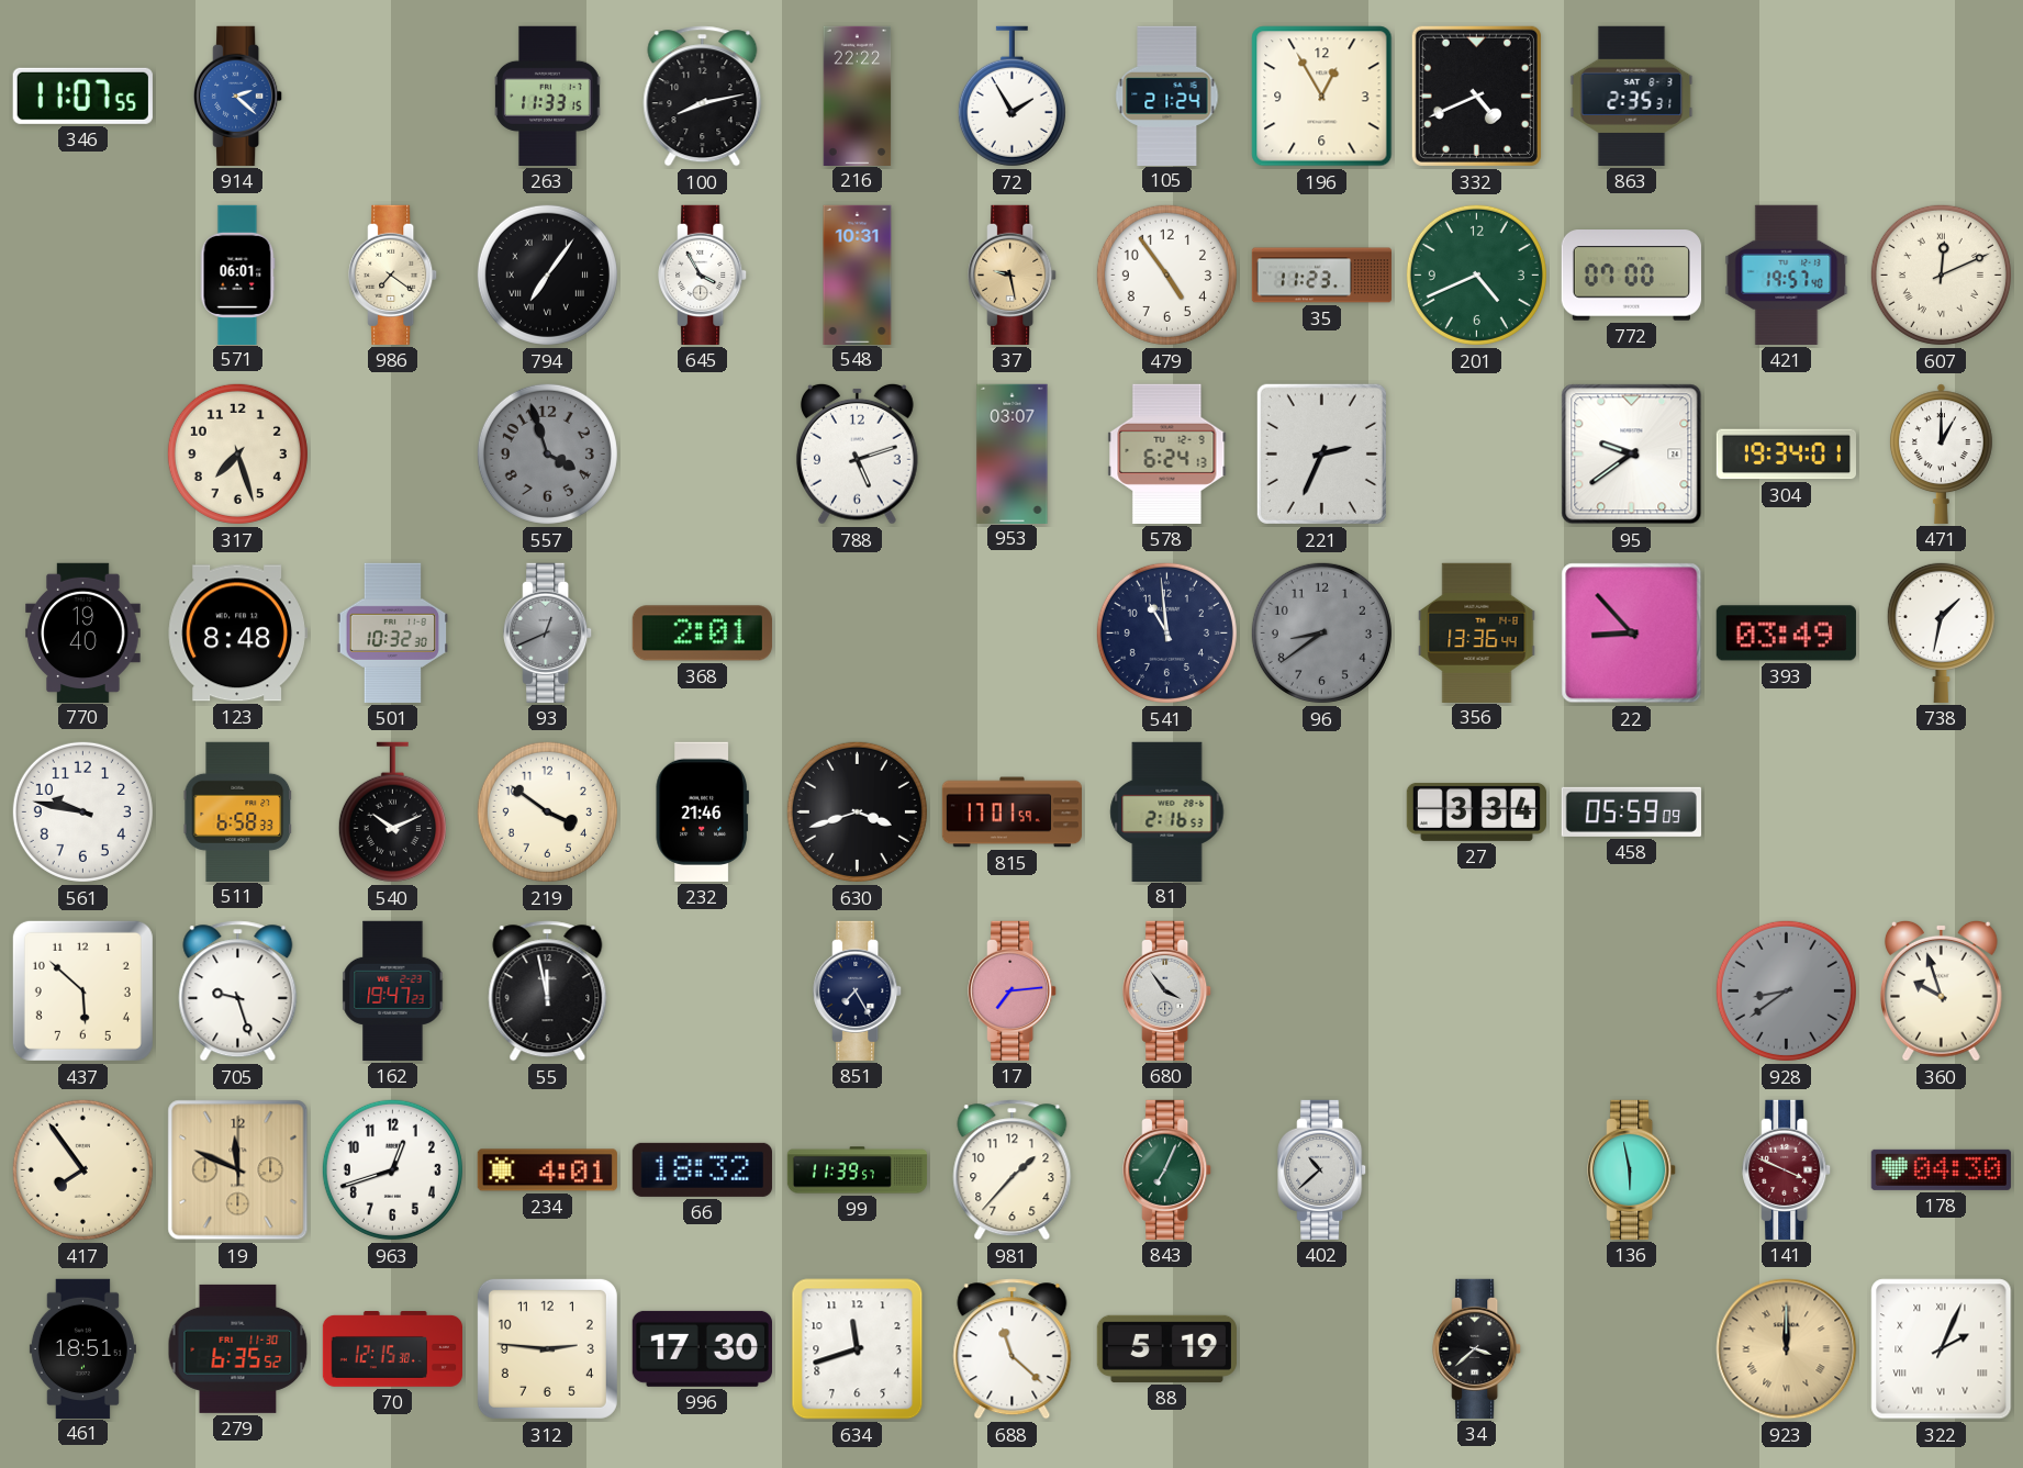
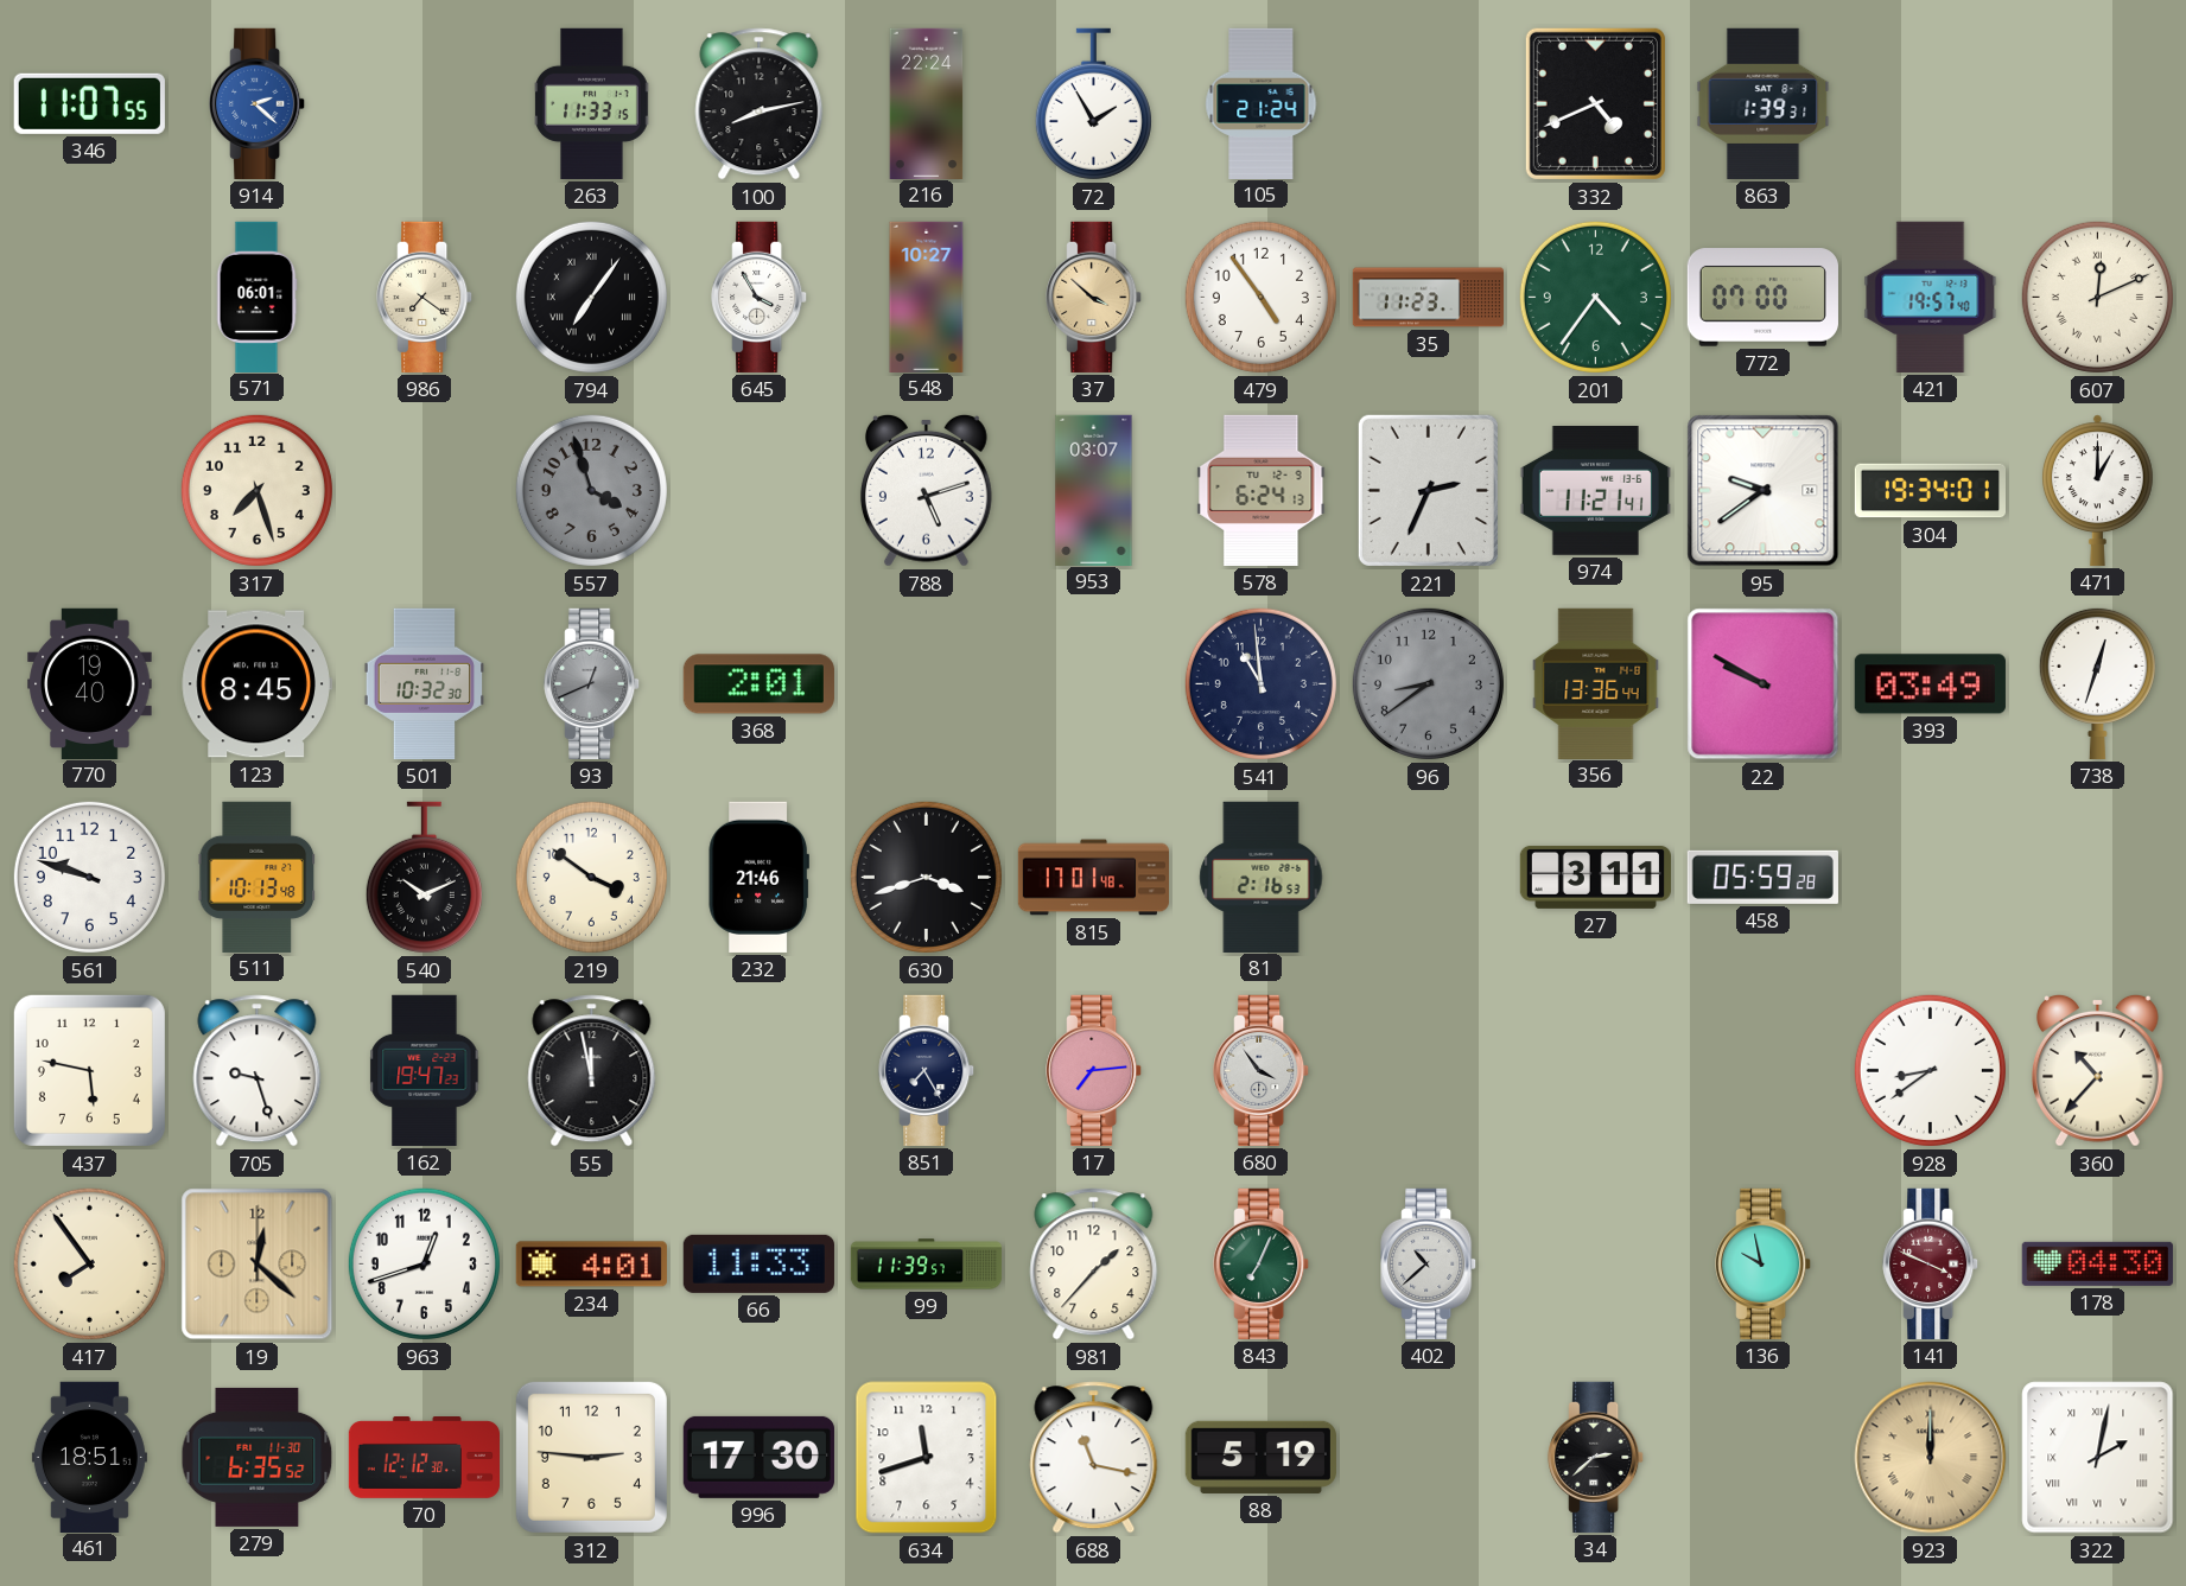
216: 22:22 -> 22:24 (927, 103)
196: 12:55 -> none (1322, 97)
863: 2:35 -> 1:39 (1764, 103)
548: 10:31 -> 10:27 (927, 297)
37: 9:28 -> 3:52 (1094, 297)
201: 4:41 -> 4:36 (1595, 297)
974: none -> 11:21 (1595, 491)
123: 8:48 -> 8:45 (256, 684)
22: 8:53 -> 9:50 (1764, 684)
738: 1:32 -> 12:33 (2097, 683)
561: 9:47 -> 9:48 (89, 877)
511: 6:58 -> 10:13 (258, 877)
815: 17:01:59 -> 17:01:48 (1093, 878)
27: 3:34 -> 3:11 (1595, 877)
458: 05:59:09 -> 05:59:28 (1762, 877)
437: 5:52 -> 5:47 (89, 1070)
928 dial: grey -> white (1930, 1070)
360: 9:57 -> 10:37 (2098, 1070)
19: 11:49 -> 12:22 (258, 1265)
66: 18:32 -> 11:33 (758, 1263)
136: 5:58 -> 9:58 (1764, 1263)
70: 12:15 -> 12:12 (424, 1458)
688: 11:22 -> 11:17 (1094, 1458)
34: 3:38 -> 2:38 (1596, 1457)
322: 2:04 -> 2:02 (2098, 1458)
